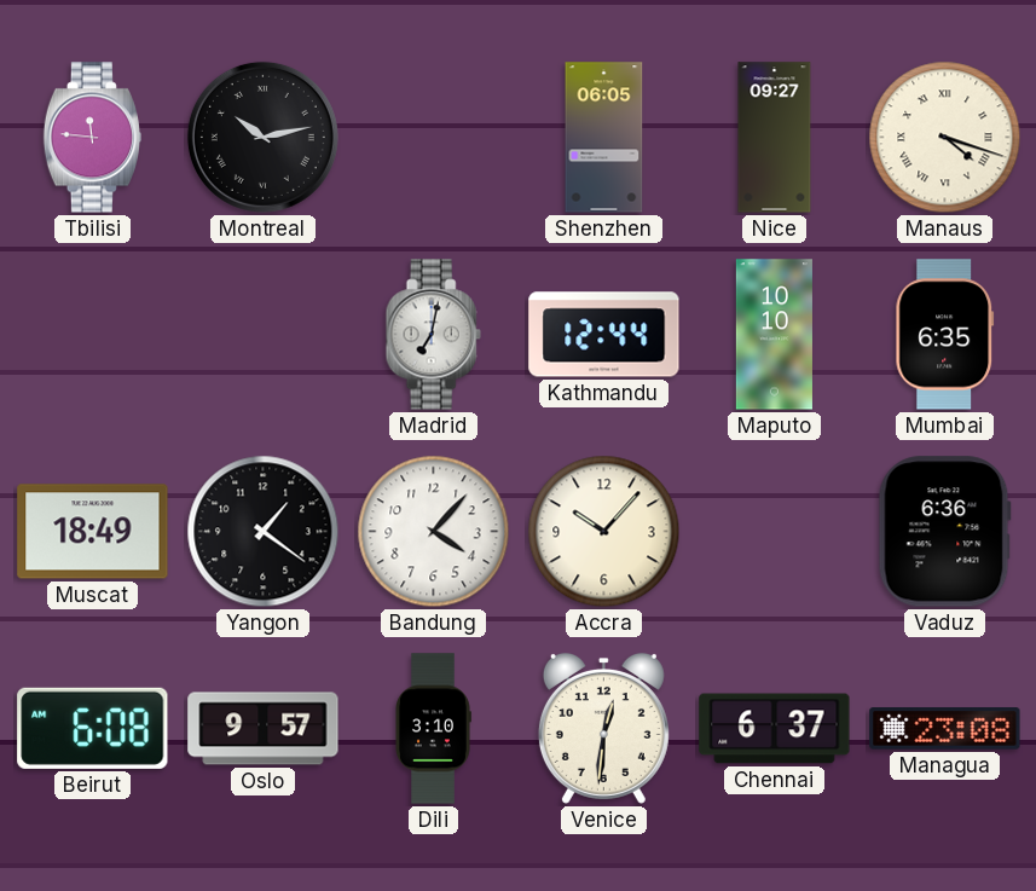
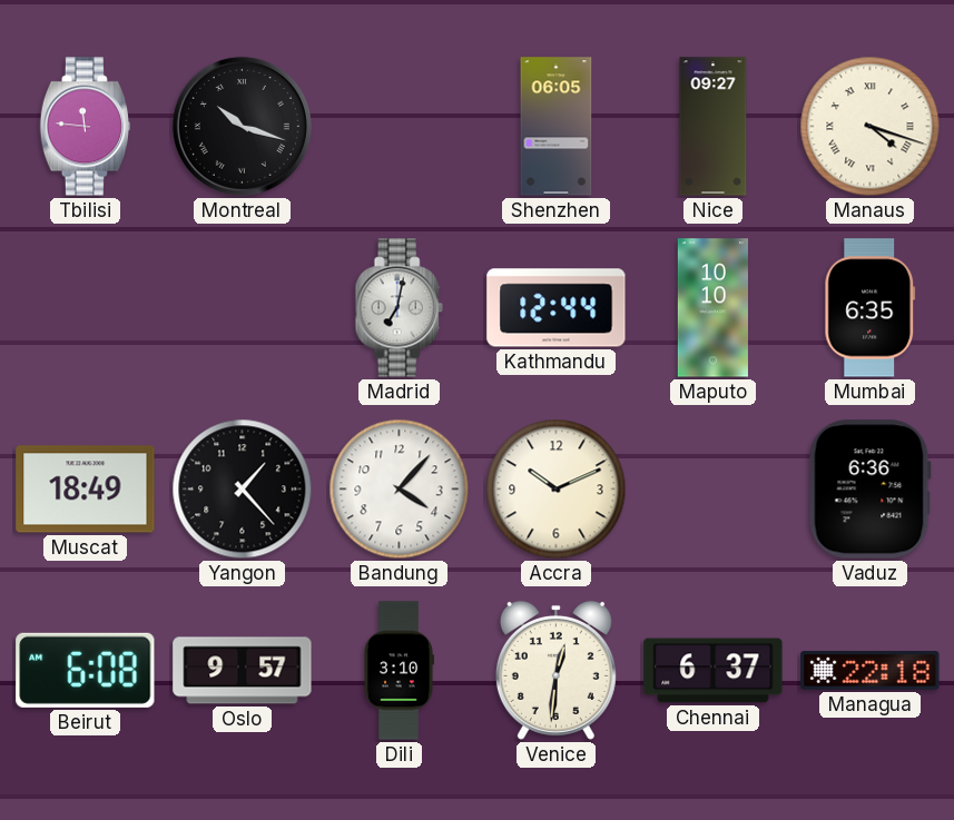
Montreal: 10:13 -> 10:18 (242, 126)
Yangon: 1:21 -> 1:23 (243, 490)
Accra: 10:07 -> 10:11 (557, 490)
Managua: 23:08 -> 22:18 (871, 671)
